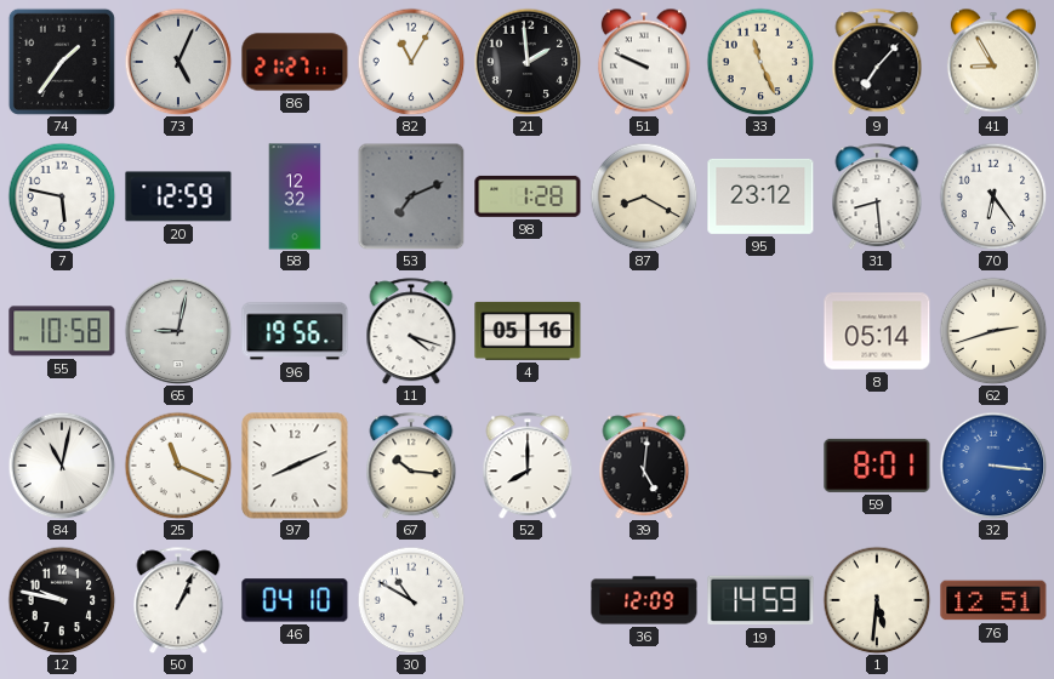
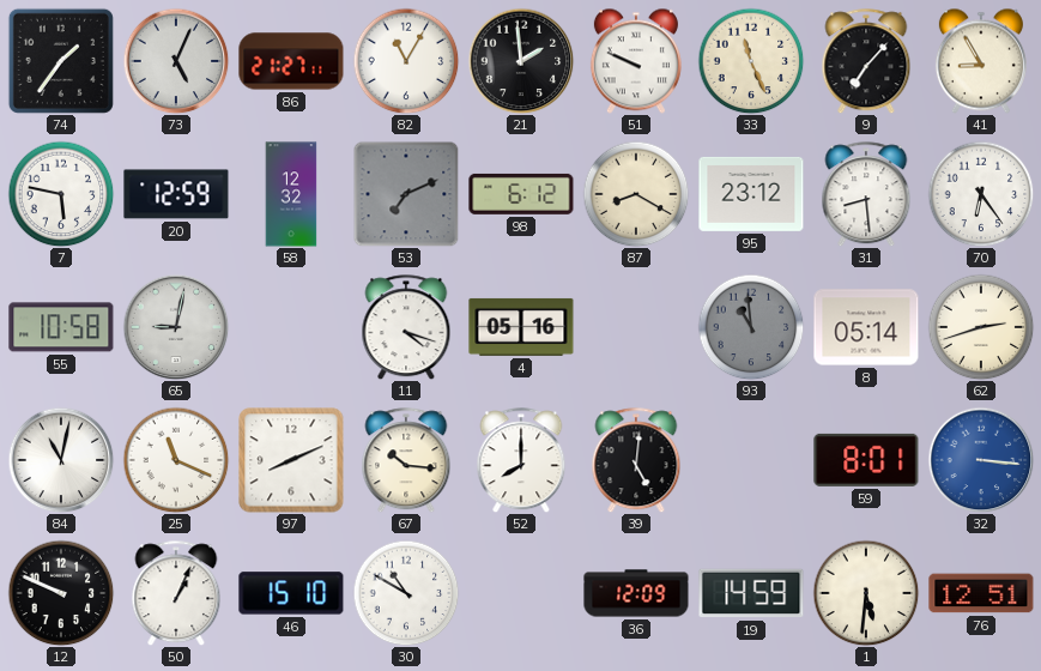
98: 1:28 -> 6:12 (521, 194)
96: 19:56 -> none (295, 331)
93: none -> 10:59 (751, 327)
12: 9:47 -> 9:49 (61, 593)
46: 04:10 -> 15:10 (291, 593)
